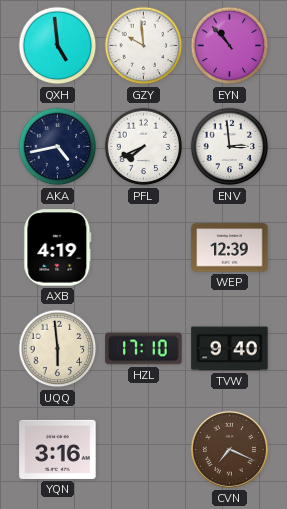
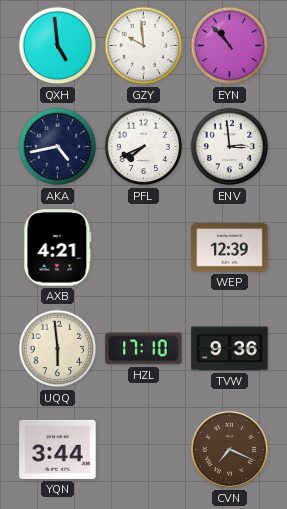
AXB: 4:19 -> 4:21 (58, 248)
TVW: 9:40 -> 9:36 (230, 349)
YQN: 3:16 -> 3:44 (58, 449)
